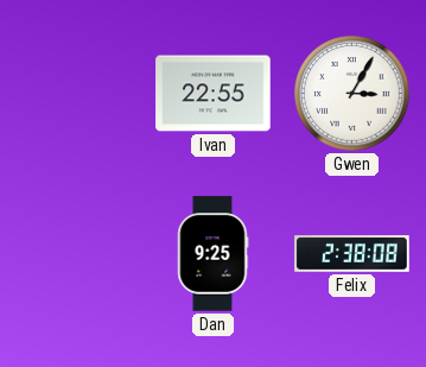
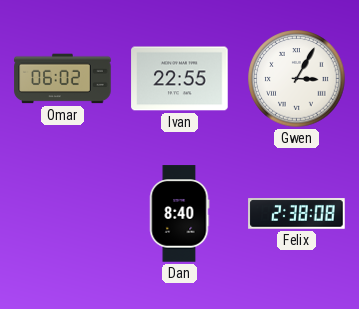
Omar: none -> 06:02 (63, 79)
Dan: 9:25 -> 8:40 (179, 214)
